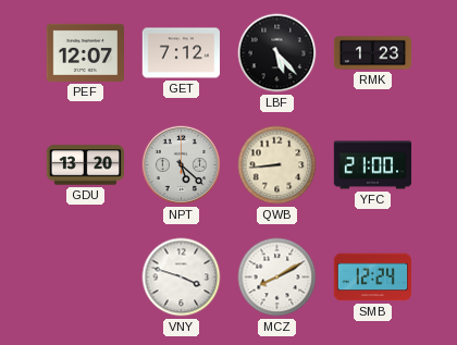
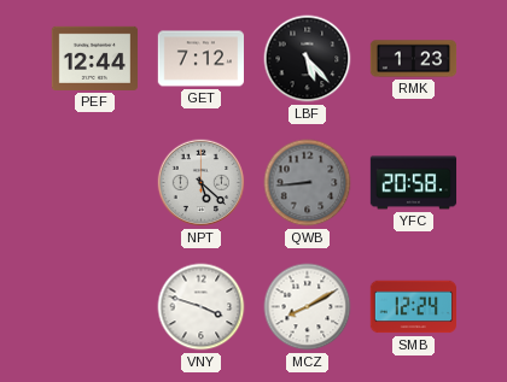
PEF: 12:07 -> 12:44 (94, 58)
GDU: 13:20 -> none (85, 165)
QWB dial: cream -> grey (308, 183)
YFC: 21:00 -> 20:58 (414, 183)
